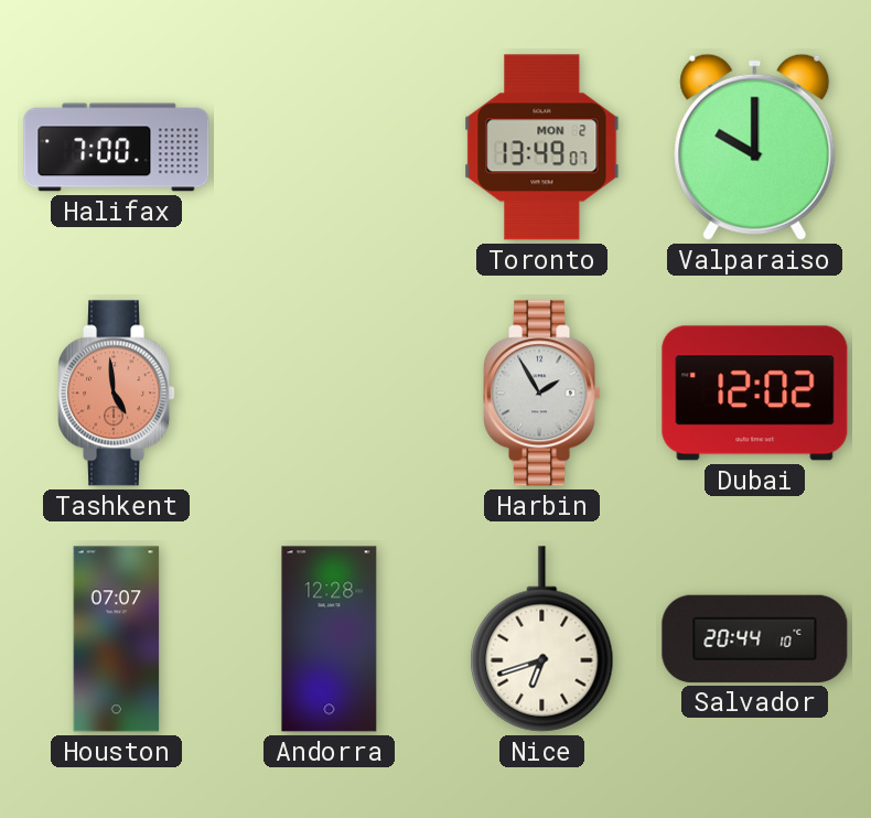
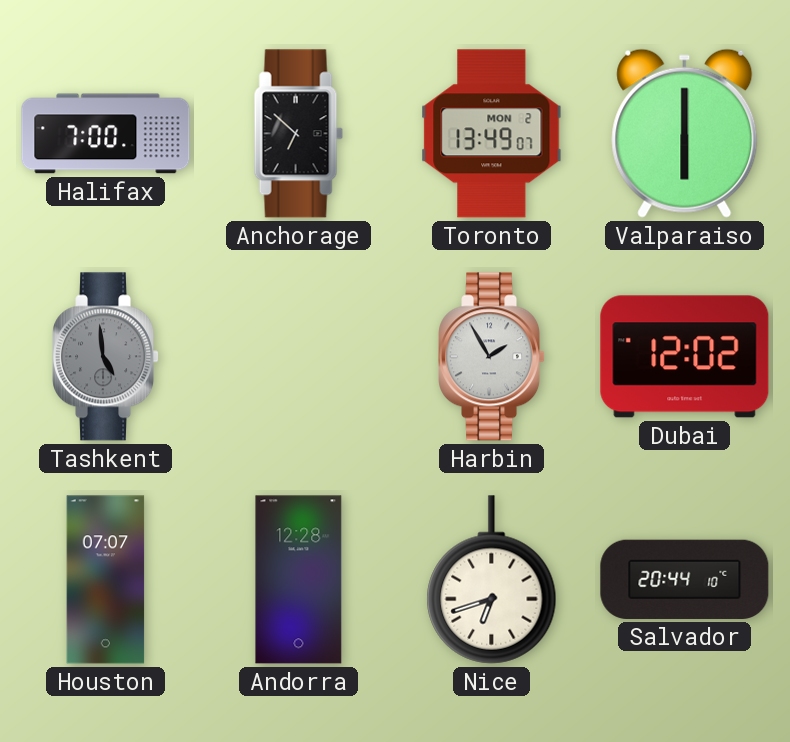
Anchorage: none -> 6:52 (298, 134)
Valparaiso: 10:00 -> 6:00 (685, 133)
Tashkent dial: salmon -> grey (106, 357)
